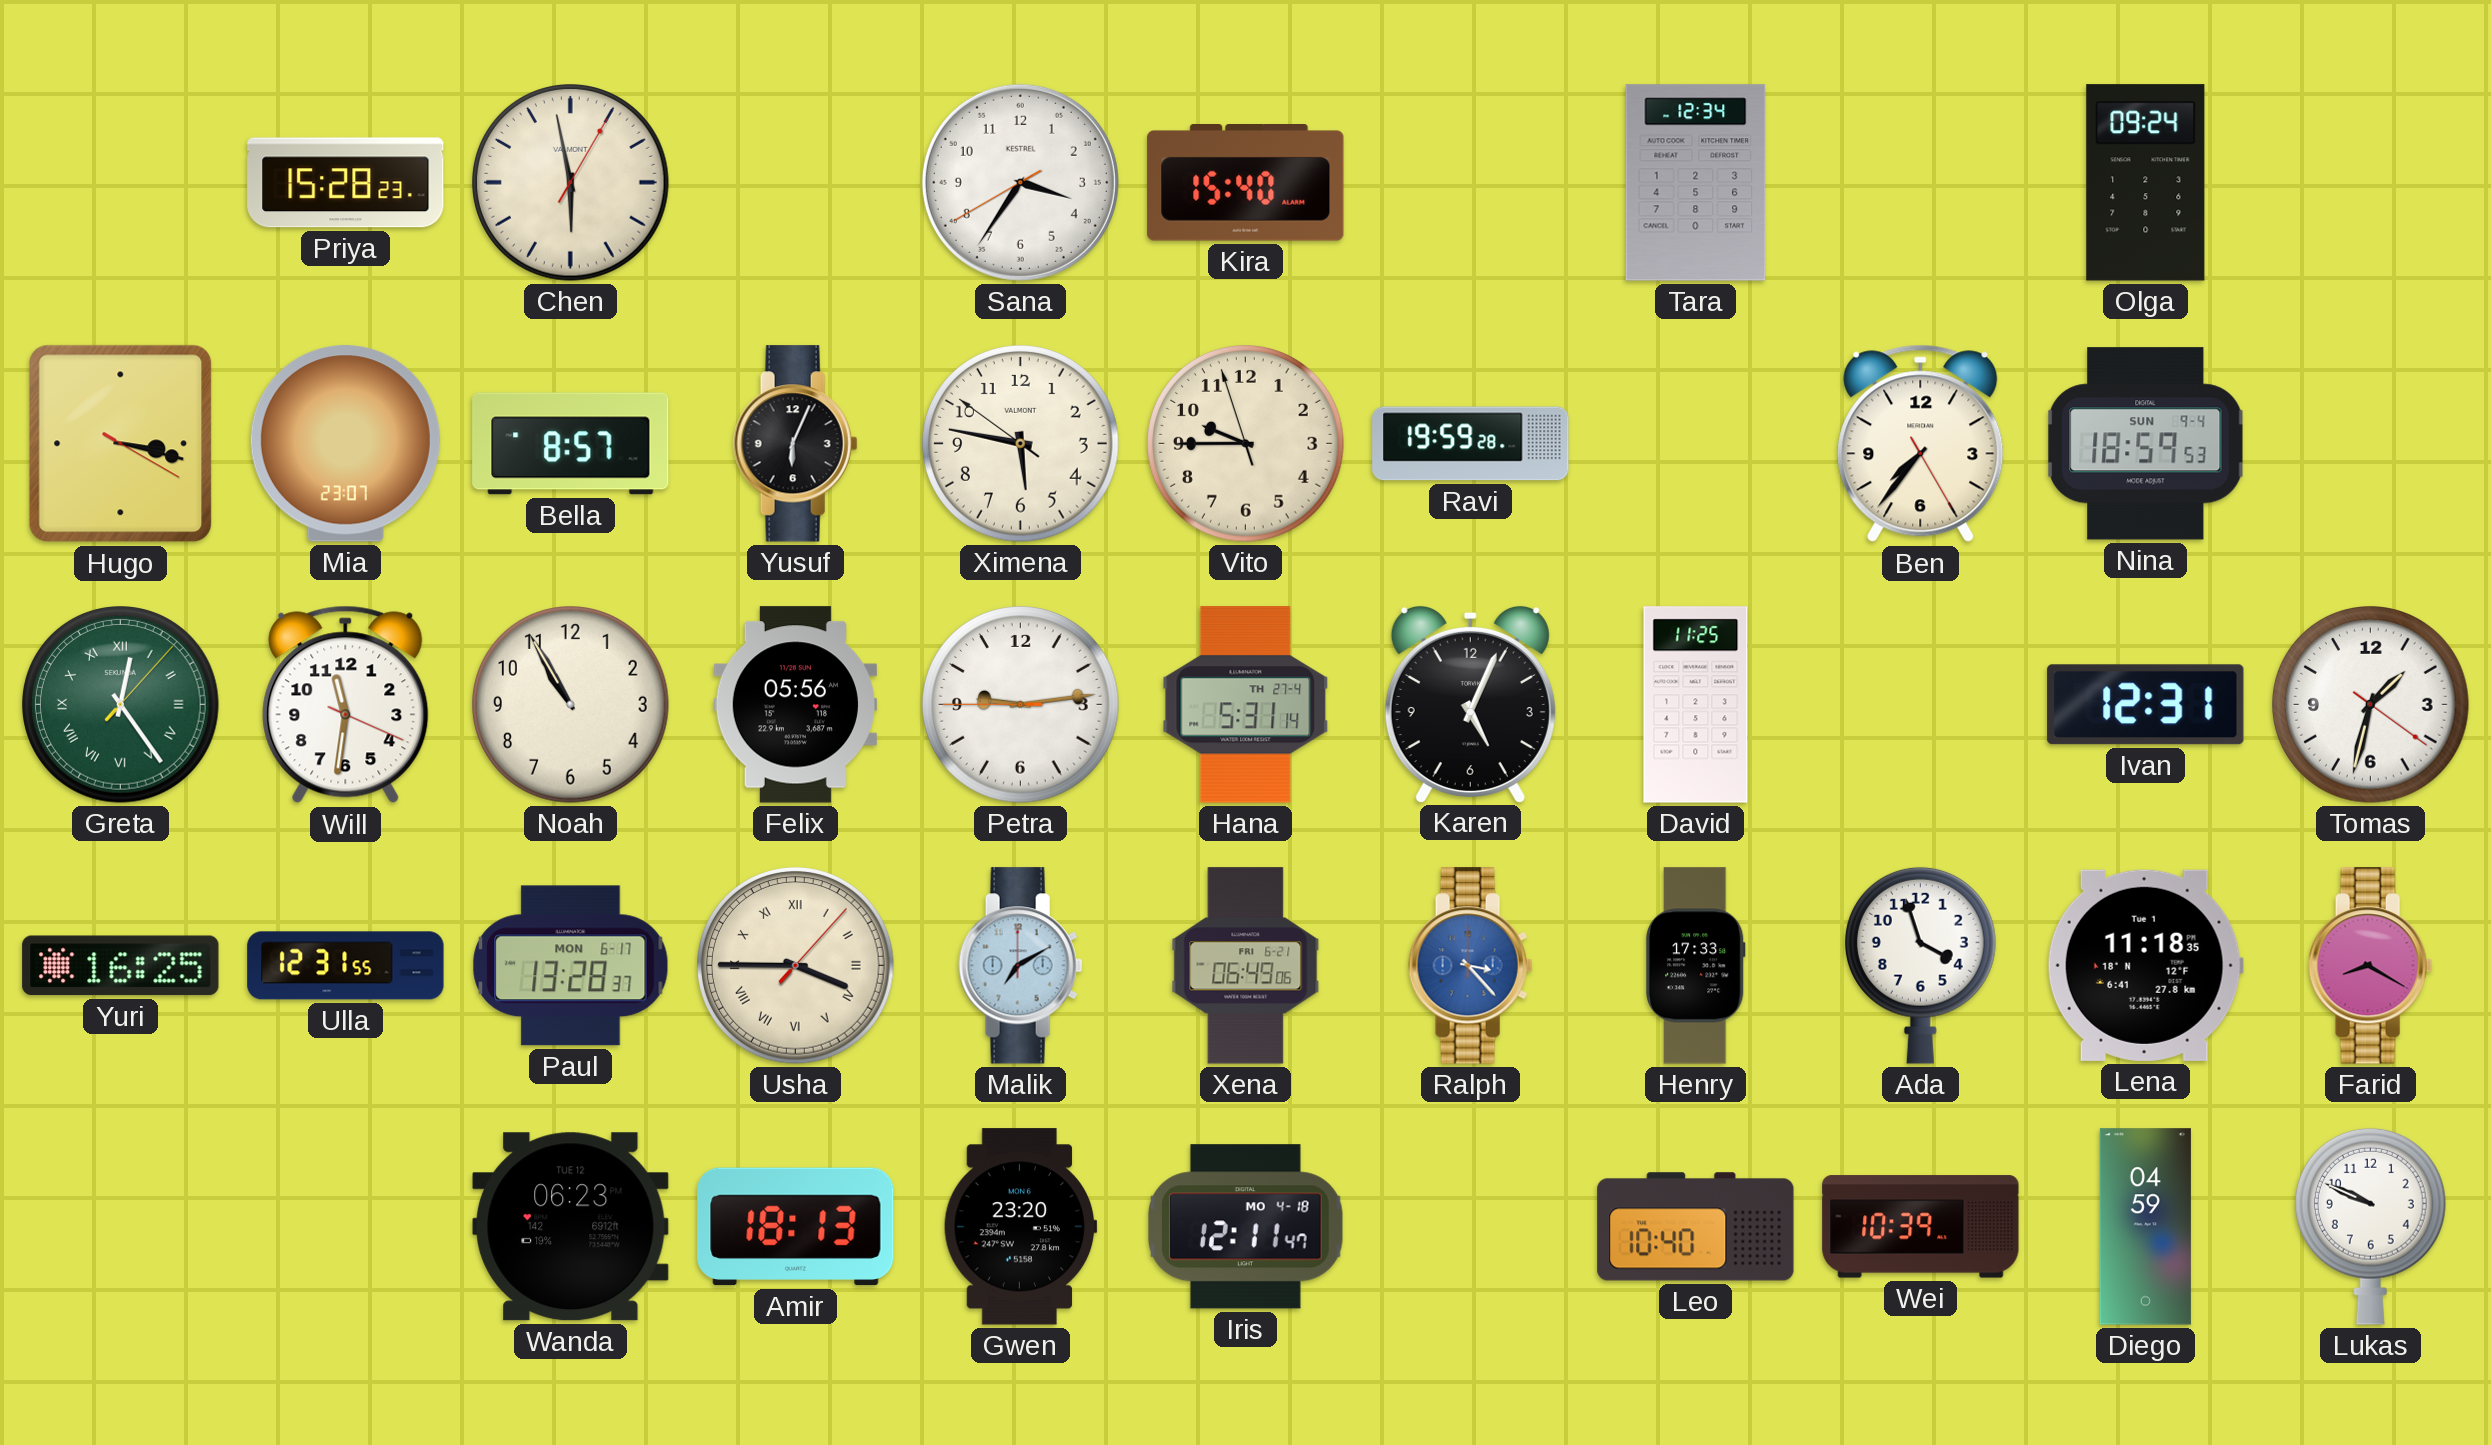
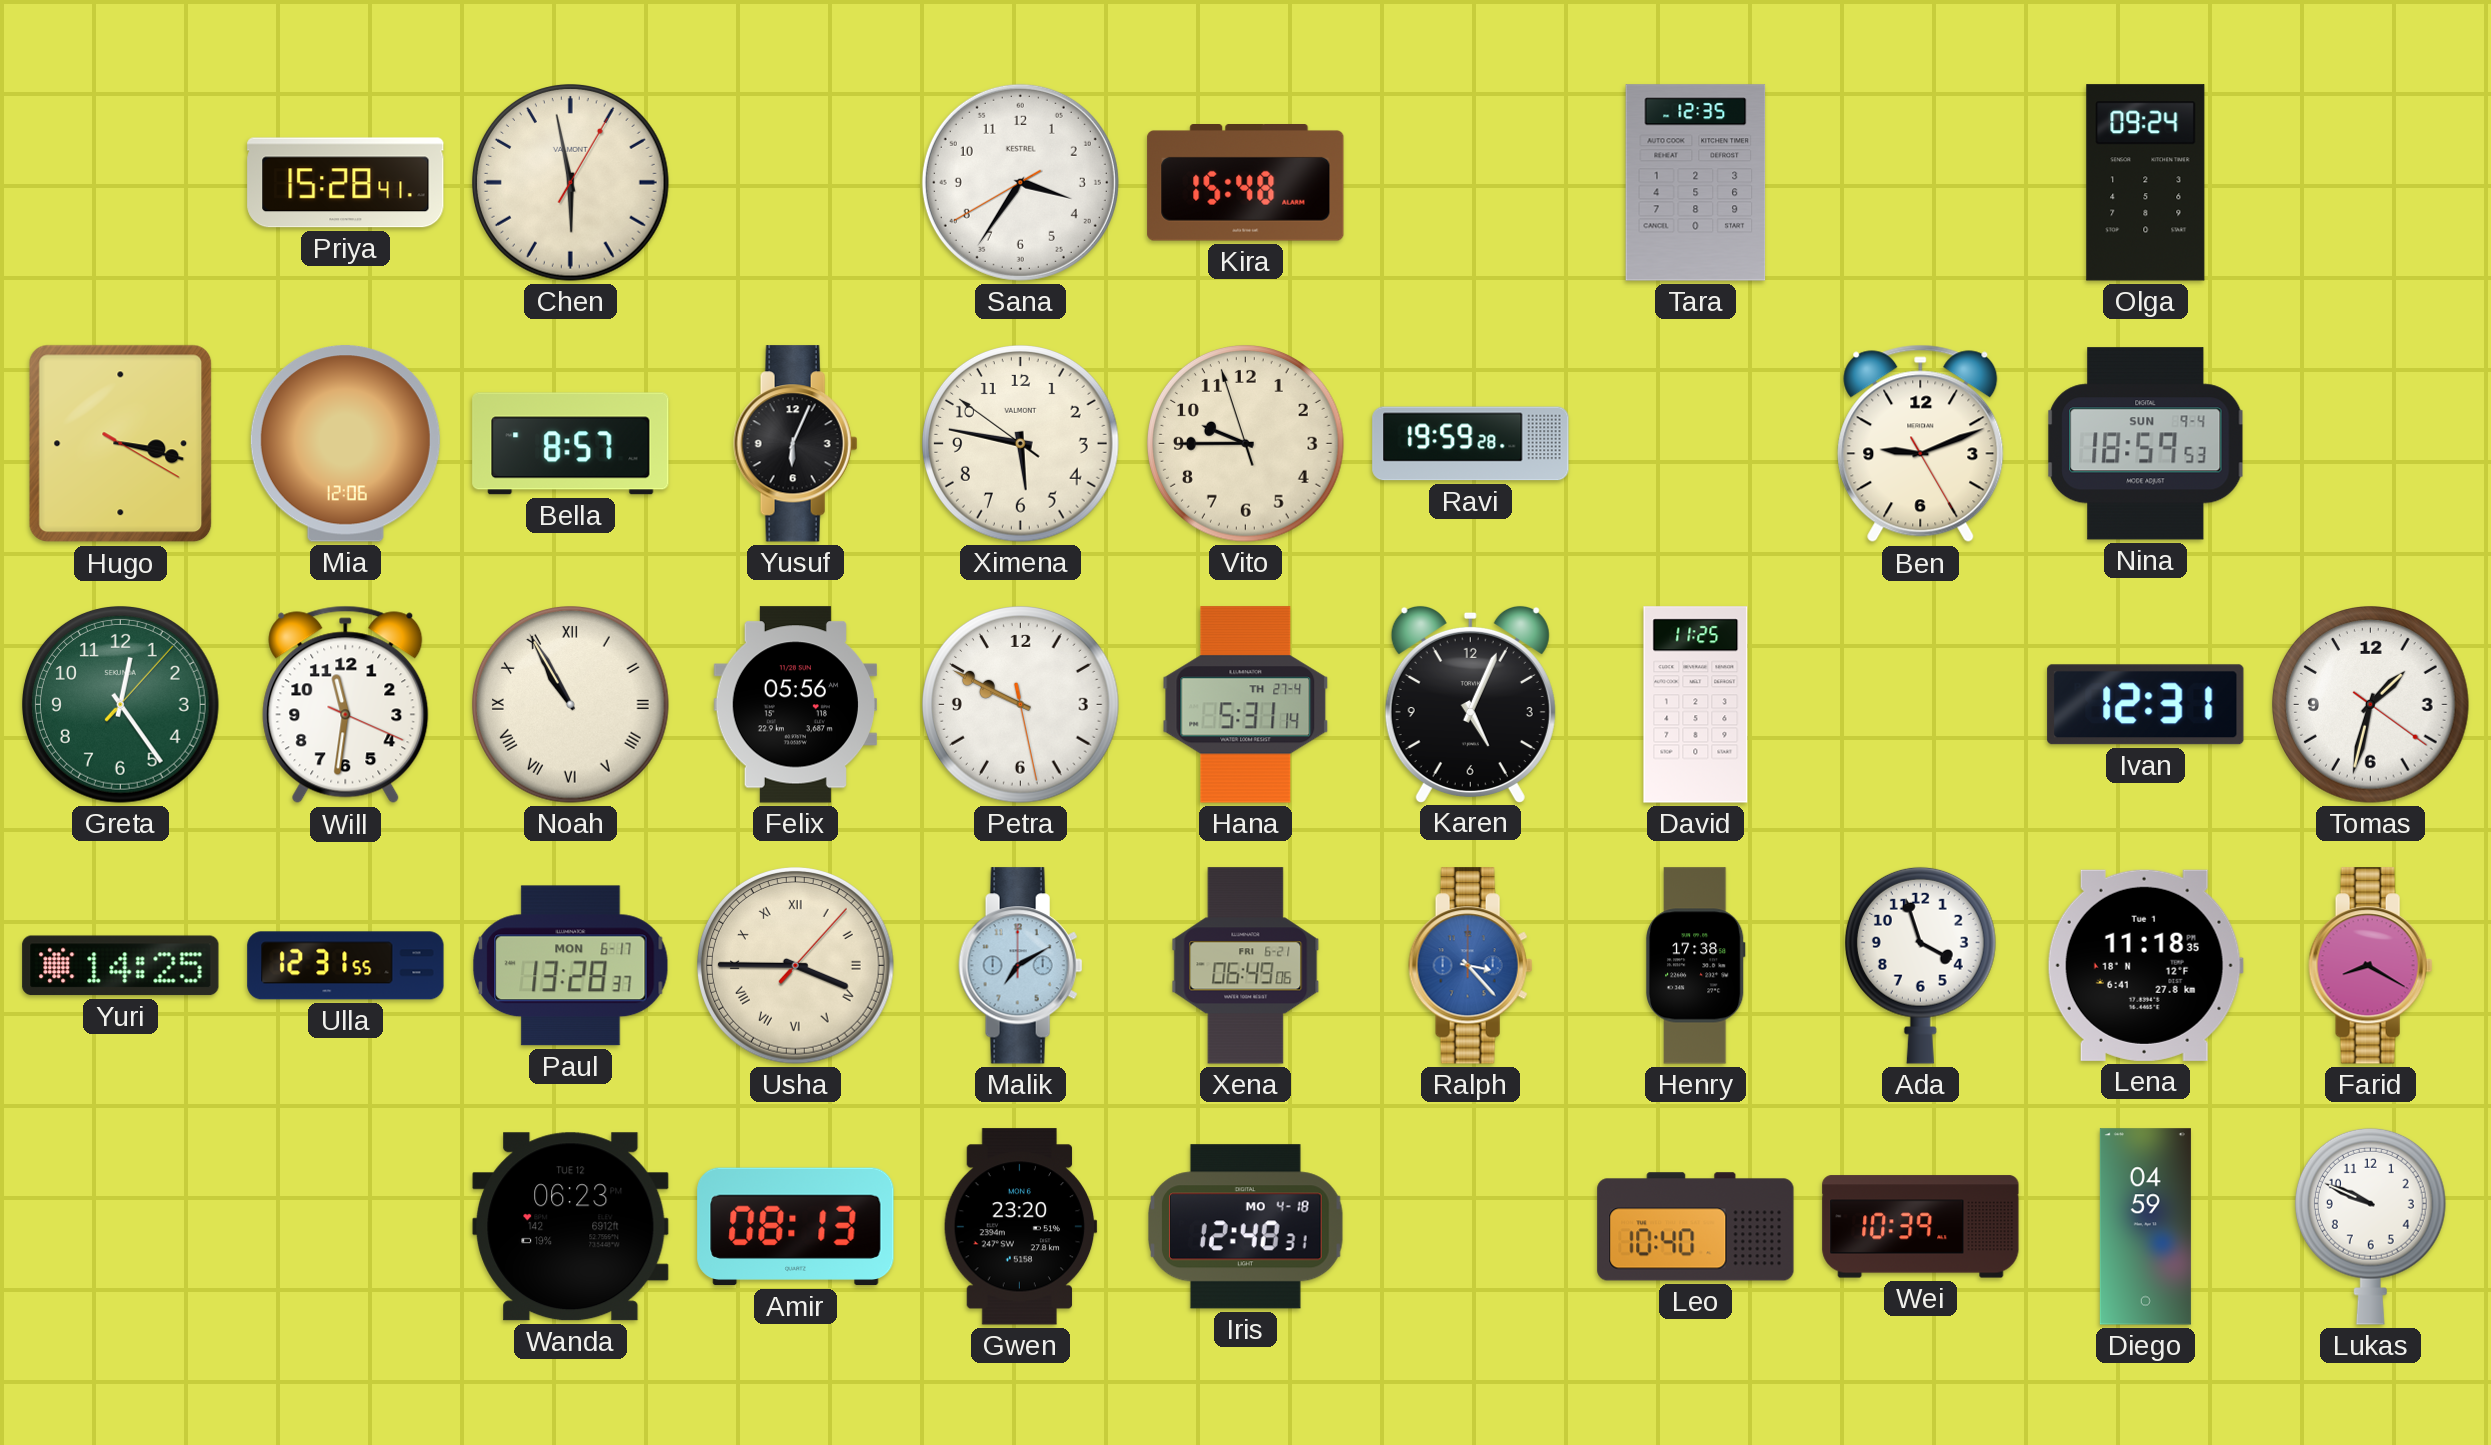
Priya: 15:28:23 -> 15:28:41 (346, 183)
Kira: 15:40 -> 15:48 (1246, 183)
Tara: 12:34 -> 12:35 (1696, 183)
Mia: 23:07 -> 12:06 (345, 444)
Ben: 7:36 -> 9:11 (1921, 444)
Greta numerals: Roman -> Arabic (121, 705)
Noah numerals: Arabic -> Roman (571, 705)
Petra: 9:13 -> 9:49 (1021, 705)
Yuri: 16:25 -> 14:25 (121, 966)
Henry: 17:33 -> 17:38 (1695, 966)
Amir: 18:13 -> 08:13 (796, 1227)
Iris: 12:11 -> 12:48 (1246, 1227)
